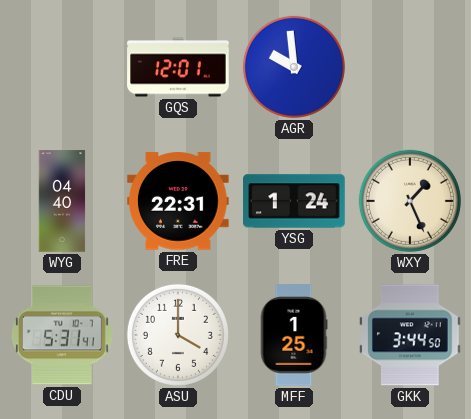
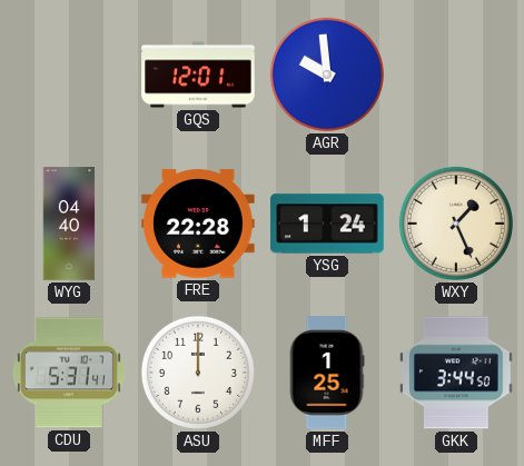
FRE: 22:31 -> 22:28 (198, 224)
ASU: 4:00 -> 12:00 (198, 373)
